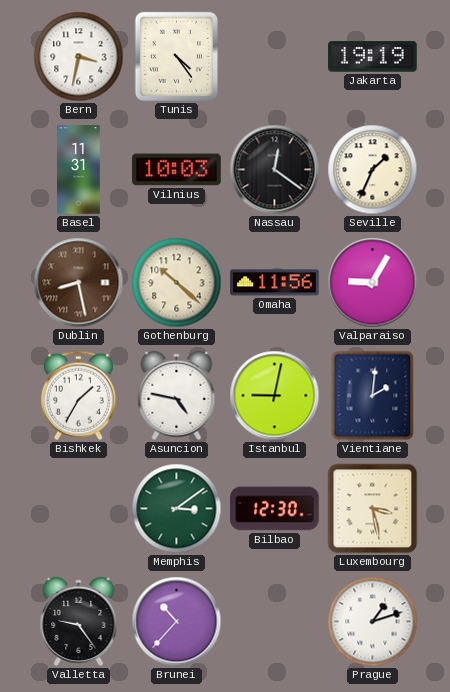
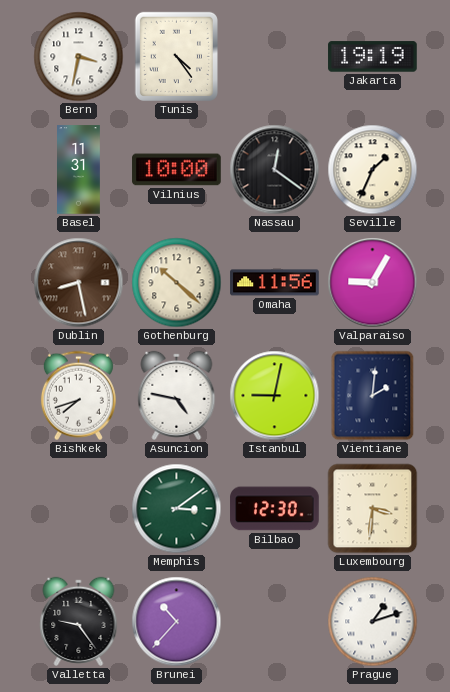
Vilnius: 10:03 -> 10:00 (177, 170)
Bishkek: 1:35 -> 7:42 (78, 396)
Luxembourg: 3:28 -> 3:31 (373, 509)
